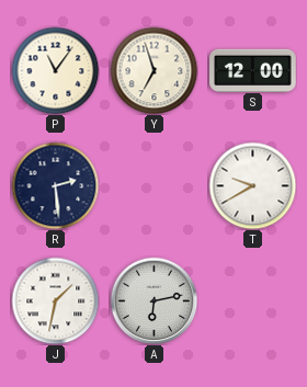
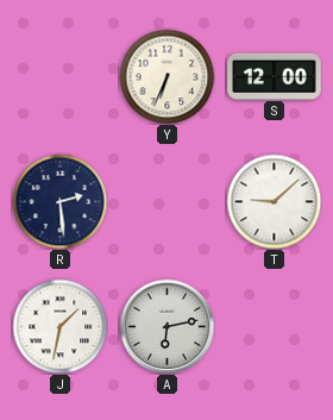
P: 11:06 -> none (55, 70)
Y: 6:57 -> 6:34 (166, 76)
T: 9:40 -> 9:08 (274, 201)
